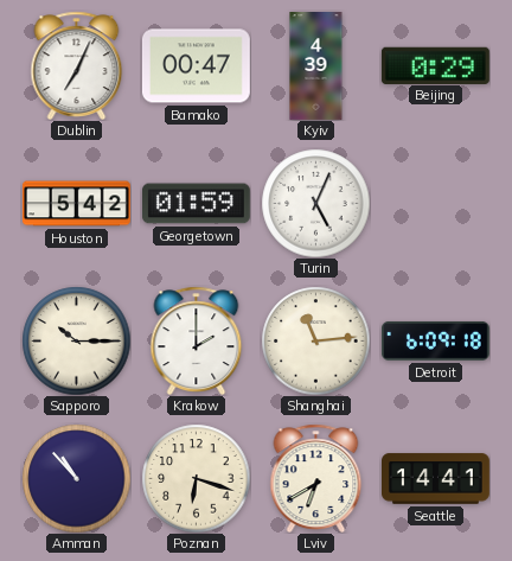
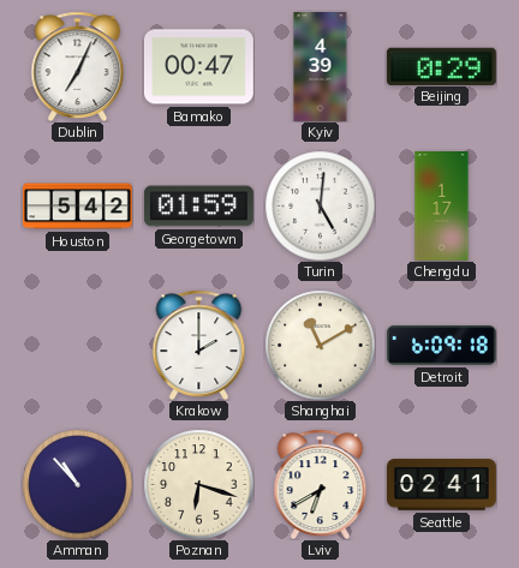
Turin: 5:04 -> 5:01 (320, 205)
Chengdu: none -> 1:17 (442, 207)
Sapporo: 10:15 -> none (76, 340)
Shanghai: 11:14 -> 11:10 (320, 345)
Seattle: 14:41 -> 02:41 (442, 485)
